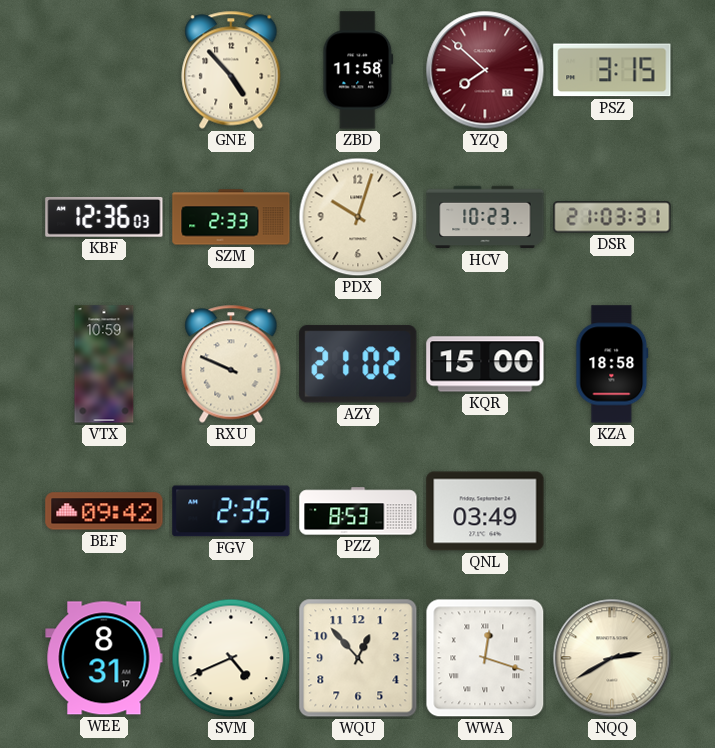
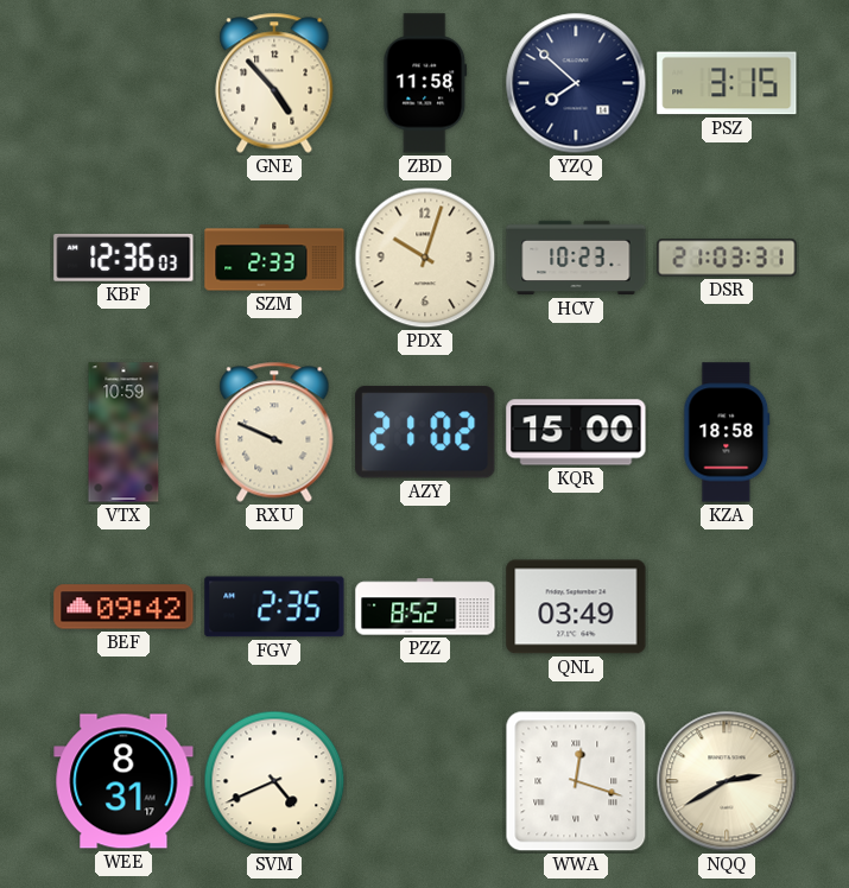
YZQ dial: burgundy -> navy (576, 83)
PZZ: 8:53 -> 8:52 (425, 607)
WQU: 12:53 -> none (358, 658)
